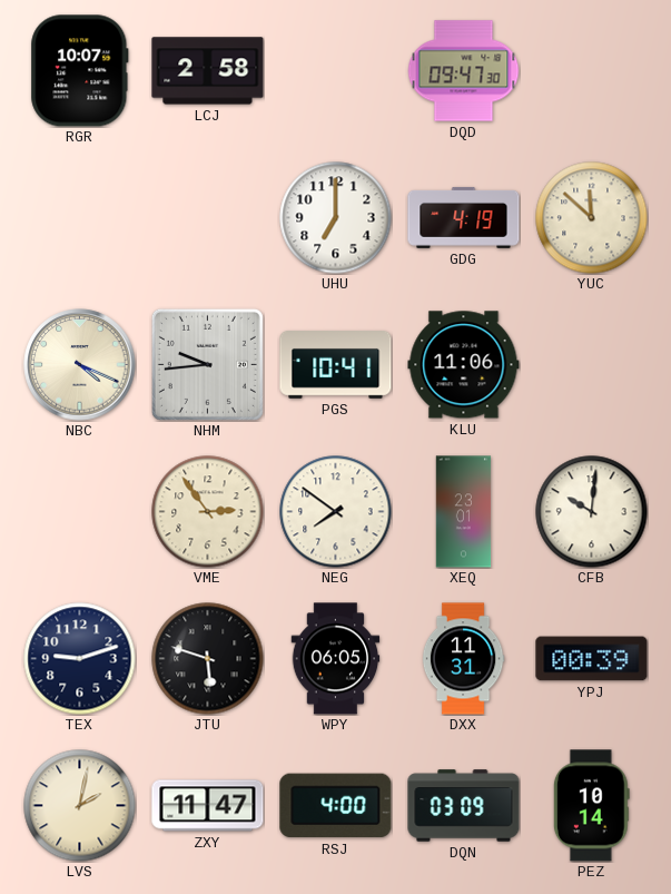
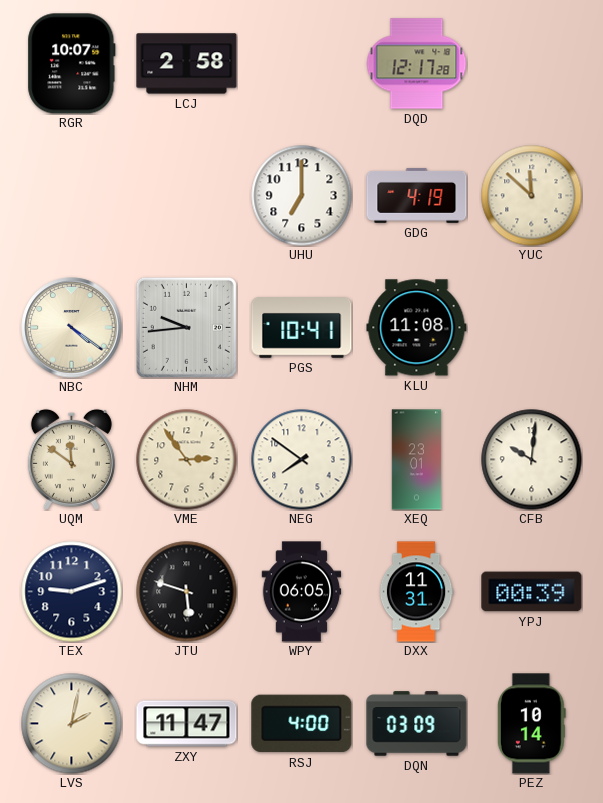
DQD: 09:47 -> 12:17 (416, 64)
NBC: 4:19 -> 4:21 (72, 328)
KLU: 11:06 -> 11:08 (417, 328)
UQM: none -> 11:51 (71, 459)
